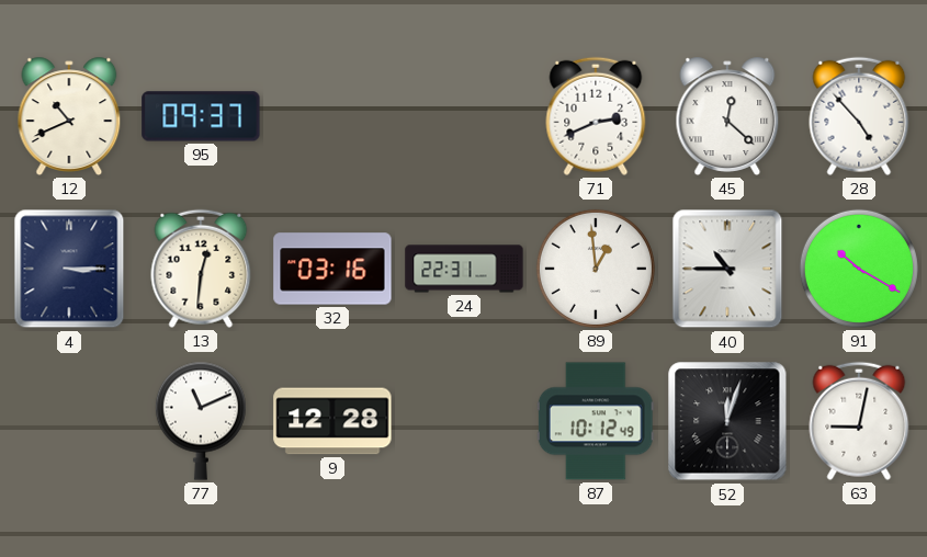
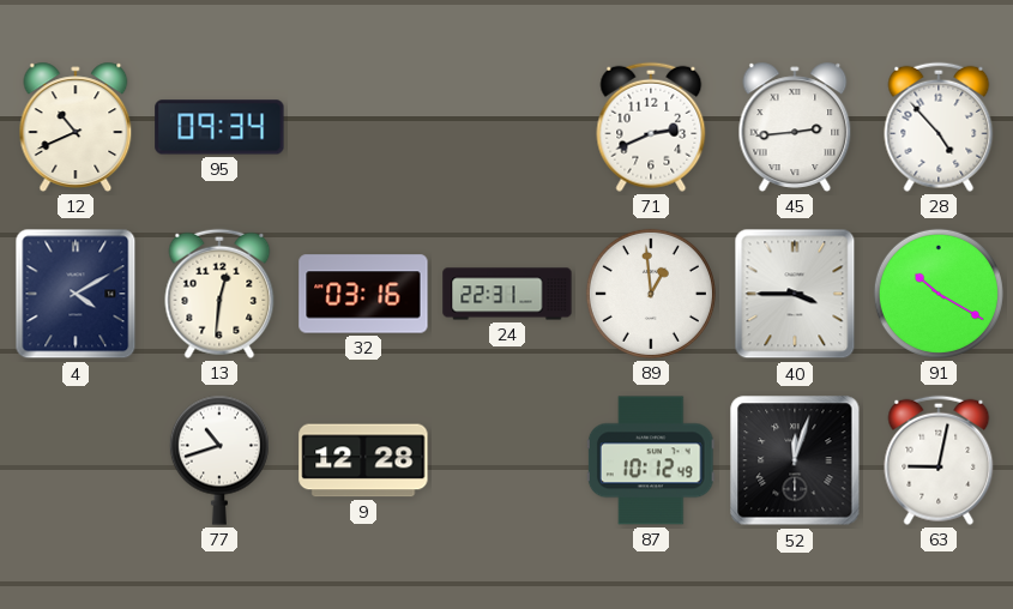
95: 09:37 -> 09:34 (219, 127)
45: 12:22 -> 2:44 (795, 127)
4: 3:15 -> 4:10 (76, 294)
40: 10:45 -> 3:45 (795, 294)
77: 11:11 -> 10:42 (219, 460)
